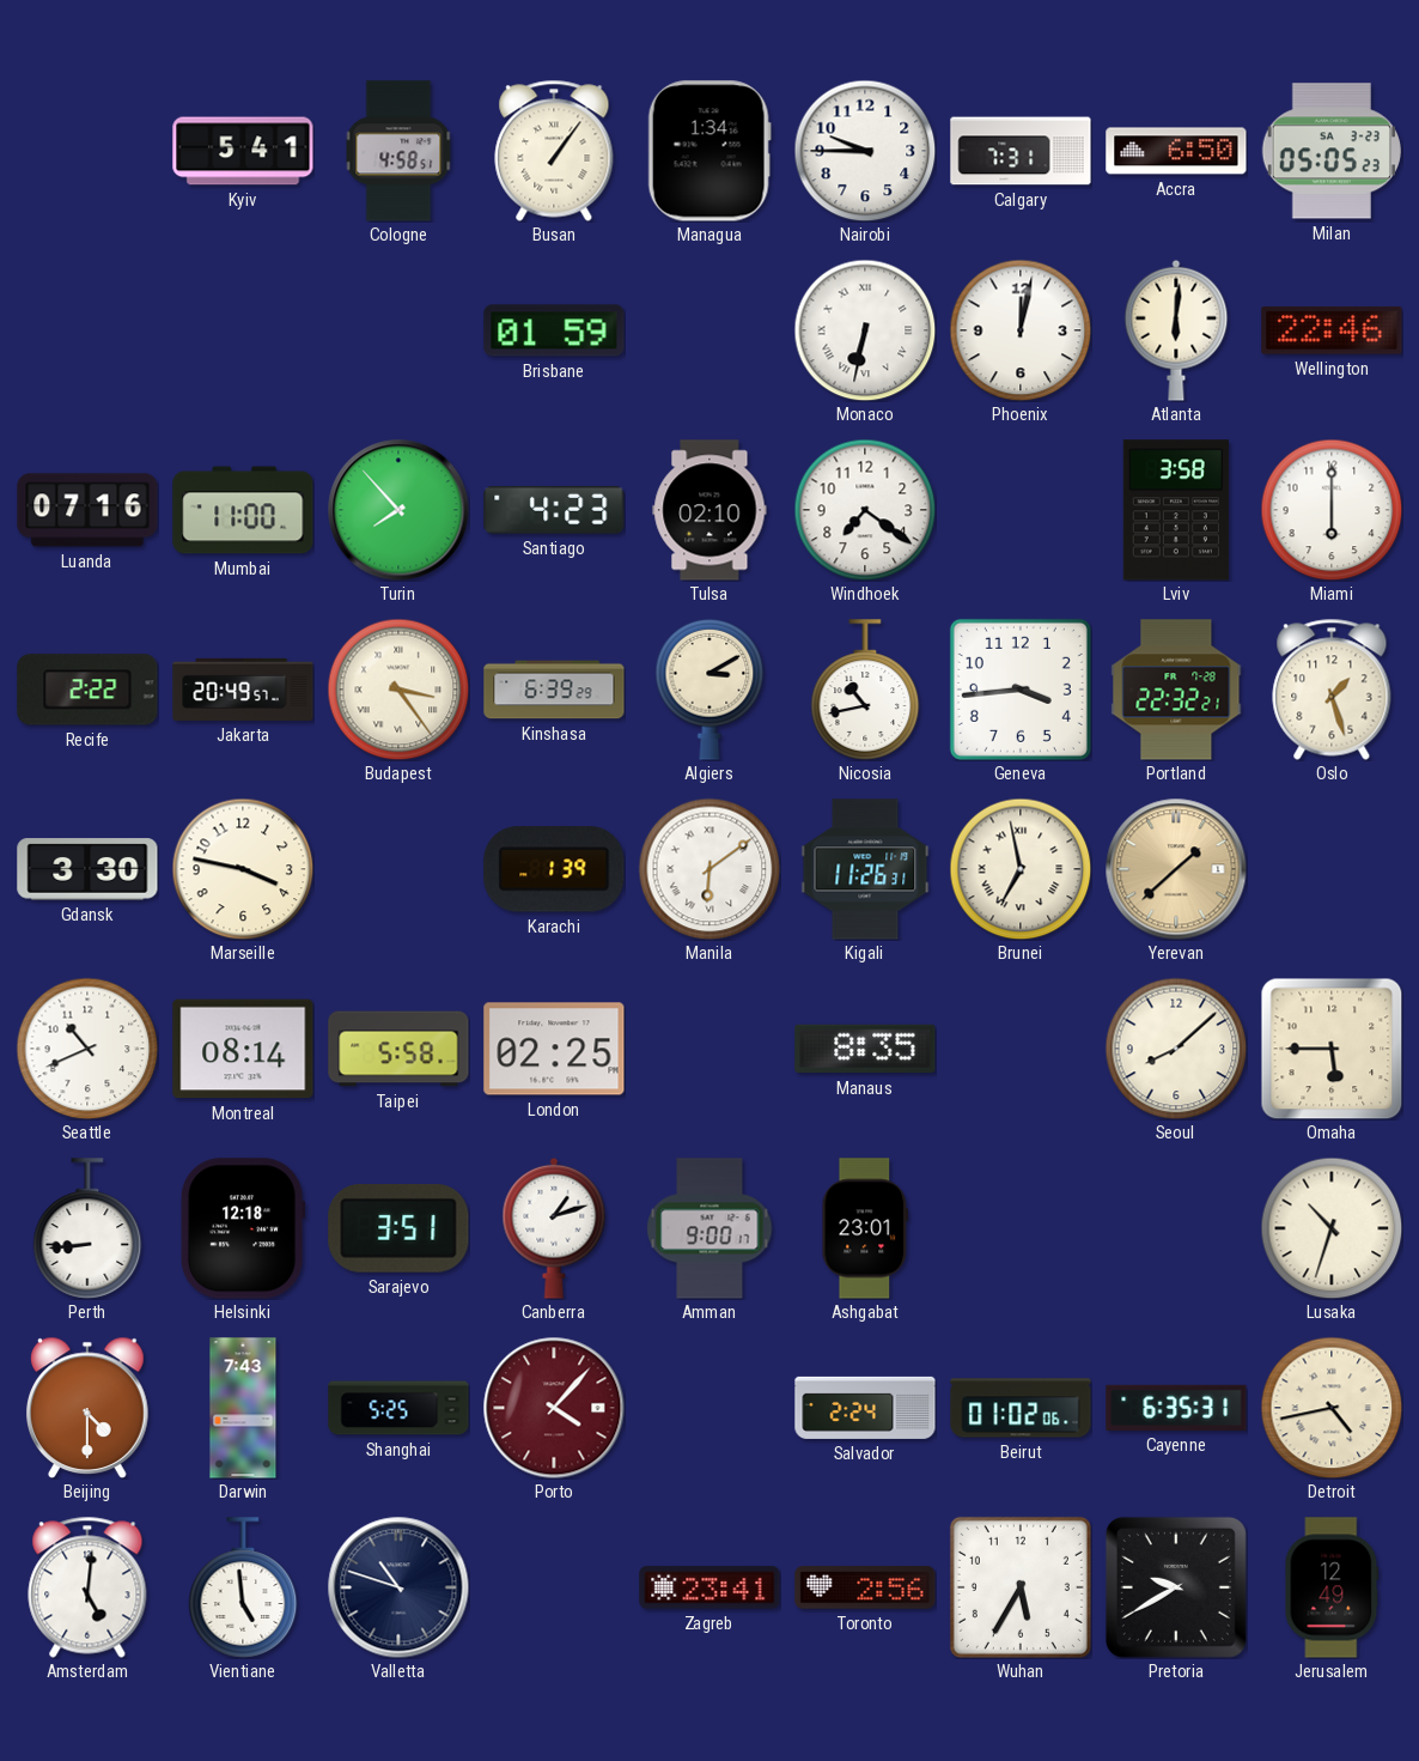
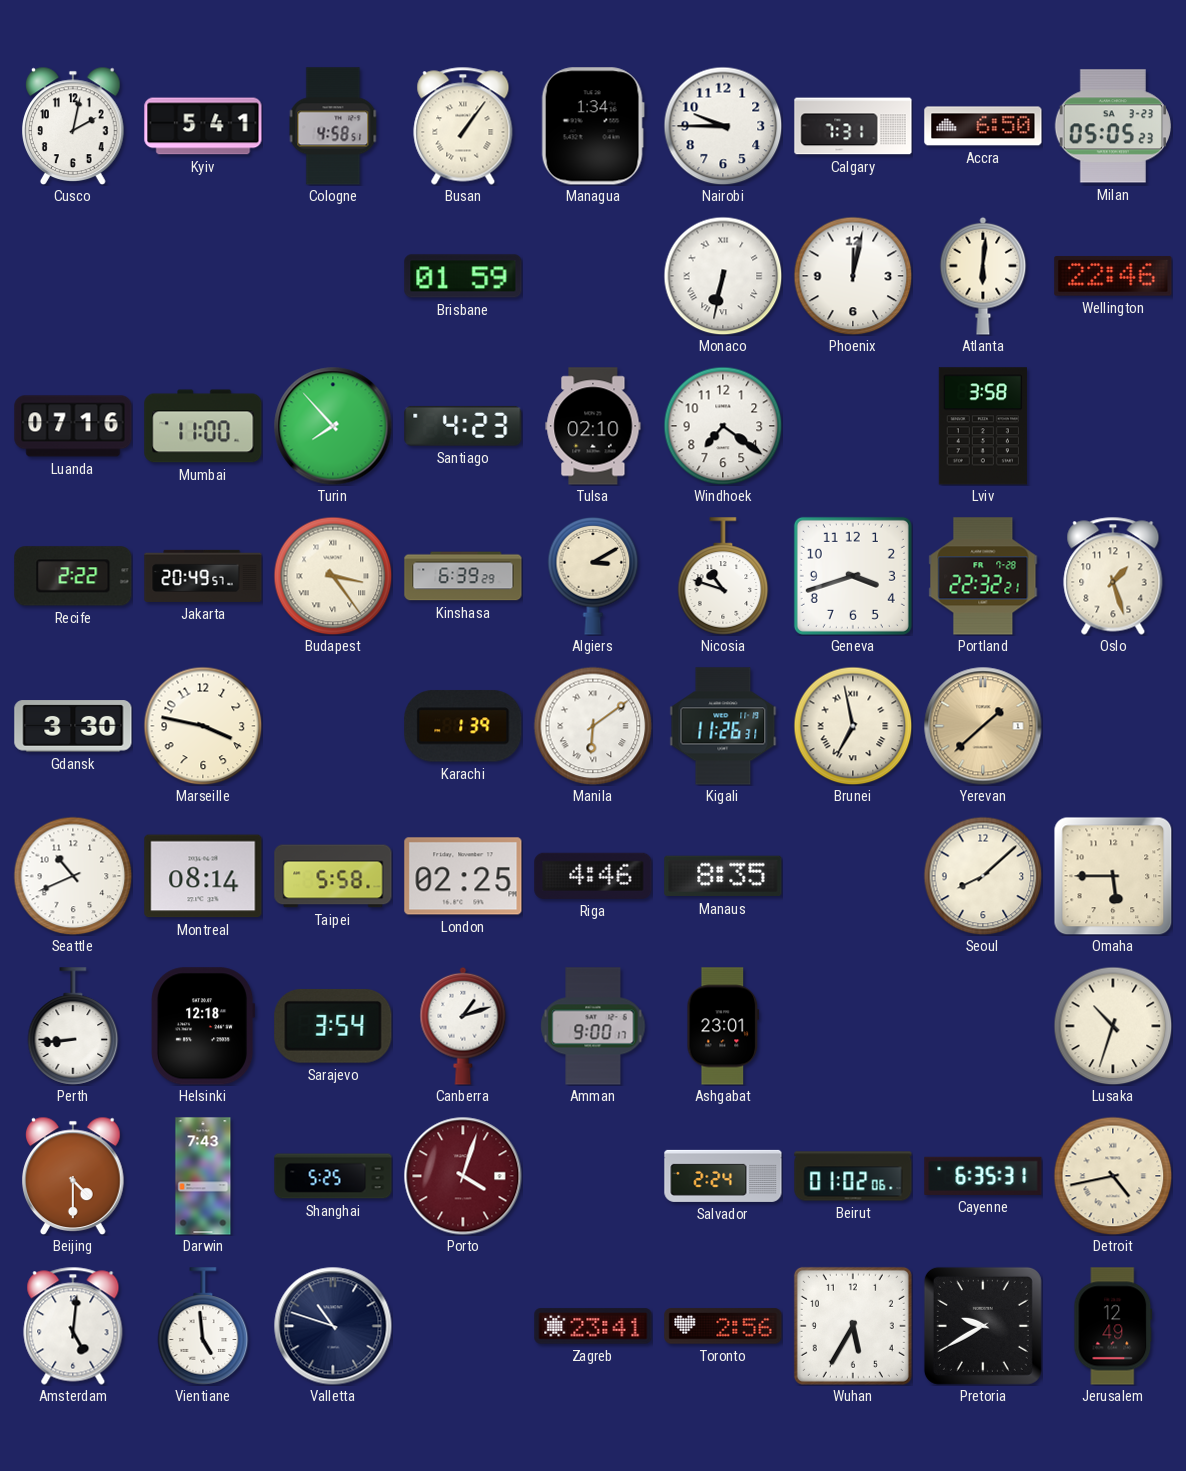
Cusco: none -> 2:02 (74, 125)
Miami: 6:00 -> none (1332, 510)
Nicosia: 10:43 -> 10:48 (723, 576)
Geneva: 3:44 -> 3:42 (853, 576)
Riga: none -> 4:46 (593, 876)
Sarajevo: 3:51 -> 3:54 (333, 1026)
Porto: 4:07 -> 4:03 (463, 1176)
